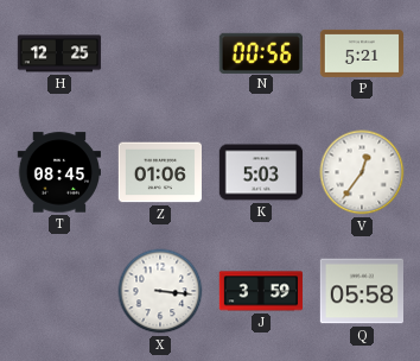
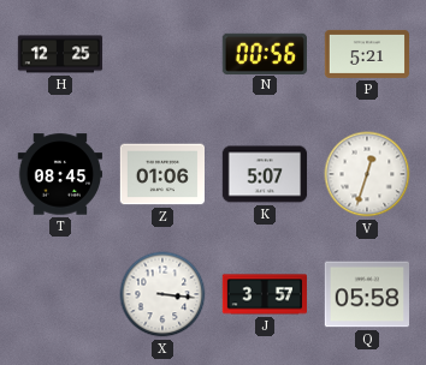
K: 5:03 -> 5:07 (265, 174)
V: 12:36 -> 12:33 (367, 174)
J: 3:59 -> 3:57 (264, 294)
